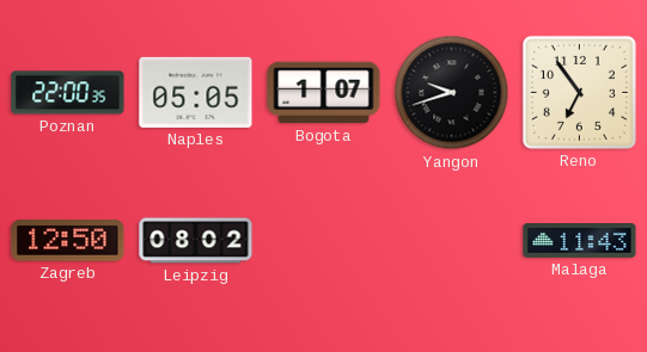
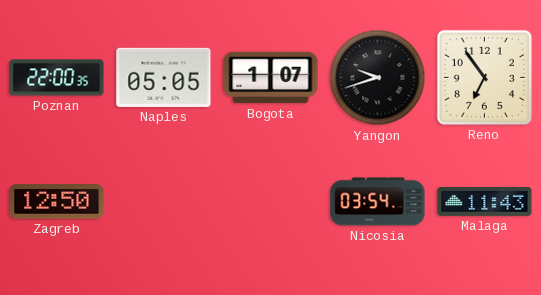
Leipzig: 08:02 -> none (196, 241)
Nicosia: none -> 03:54 (378, 202)
